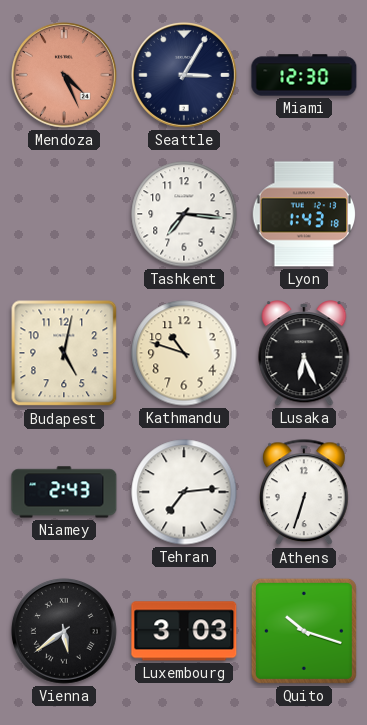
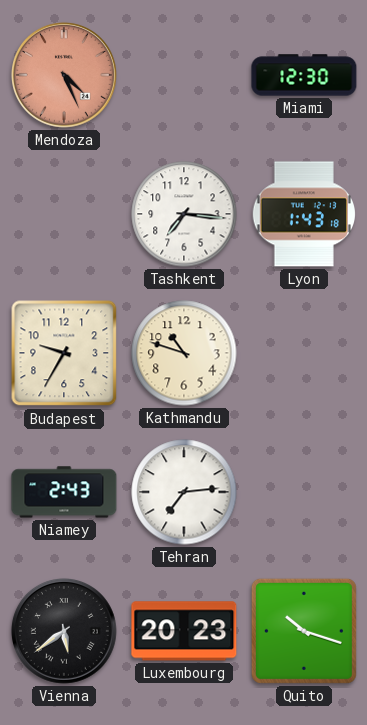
Seattle: 3:05 -> none (184, 75)
Budapest: 5:02 -> 9:35 (64, 353)
Lusaka: 6:26 -> none (304, 353)
Athens: 6:33 -> none (305, 493)
Luxembourg: 3:03 -> 20:23 (184, 631)
